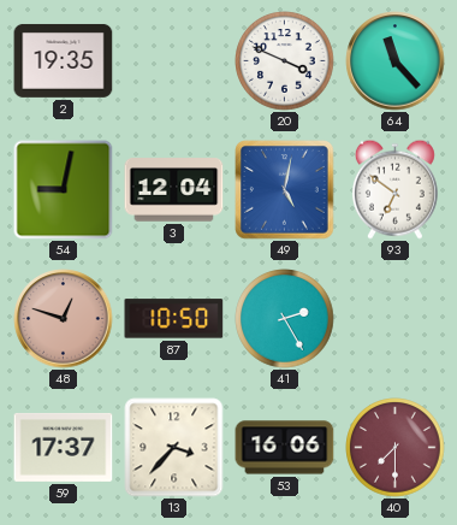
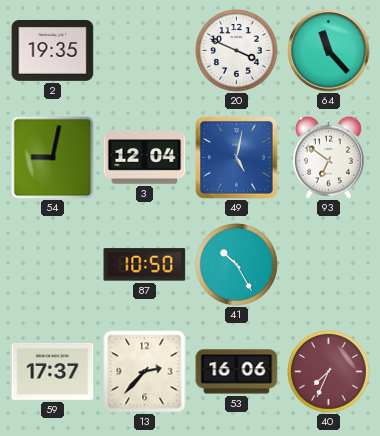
48: 12:48 -> none (64, 319)
41: 2:25 -> 10:25 (237, 265)
13: 3:37 -> 2:37 (145, 372)
40: 7:30 -> 7:34 (329, 372)
